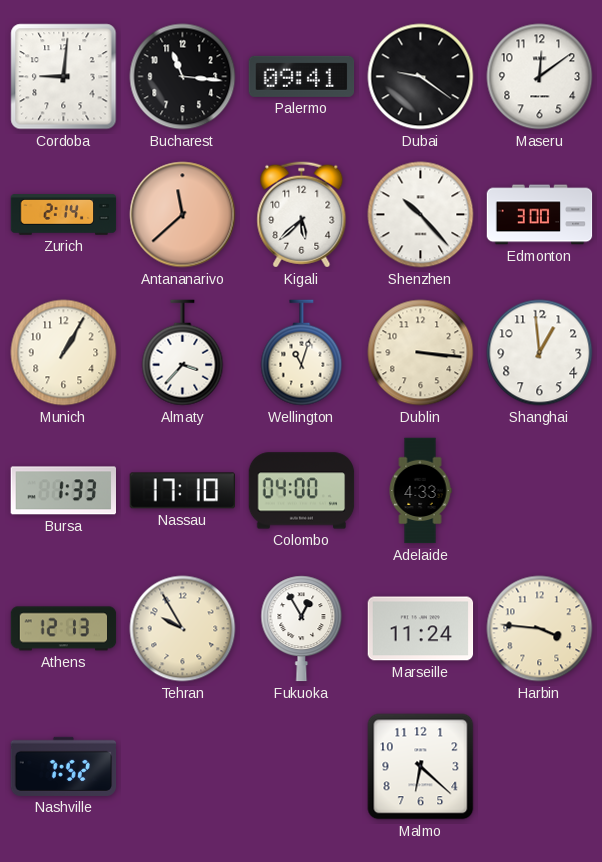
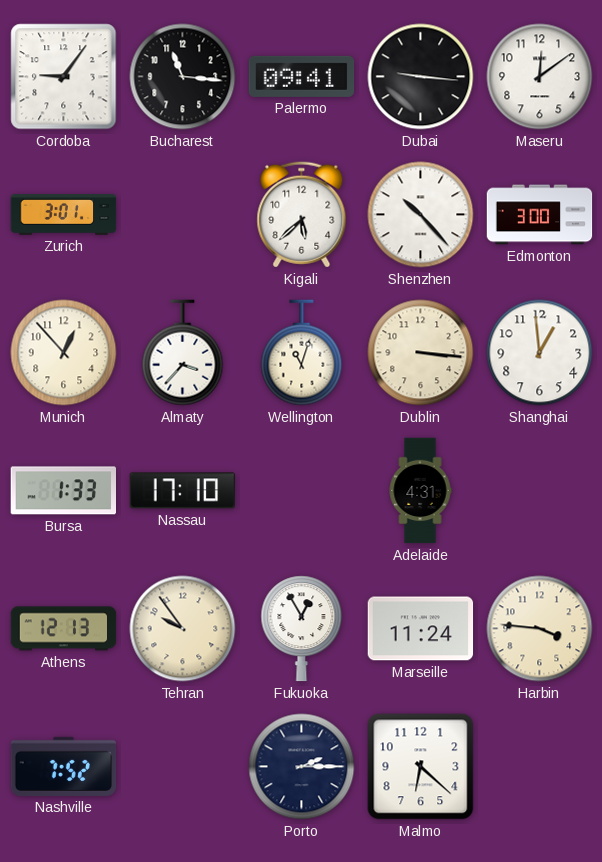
Cordoba: 9:01 -> 9:06 (64, 77)
Dubai: 9:21 -> 9:16 (421, 77)
Zurich: 2:14 -> 3:01 (64, 215)
Antananarivo: 11:38 -> none (183, 215)
Munich: 1:05 -> 12:53 (64, 353)
Colombo: 04:00 -> none (302, 491)
Adelaide: 4:33 -> 4:31 (420, 491)
Tehran: 9:55 -> 9:54 (183, 629)
Porto: none -> 2:15 (302, 767)
